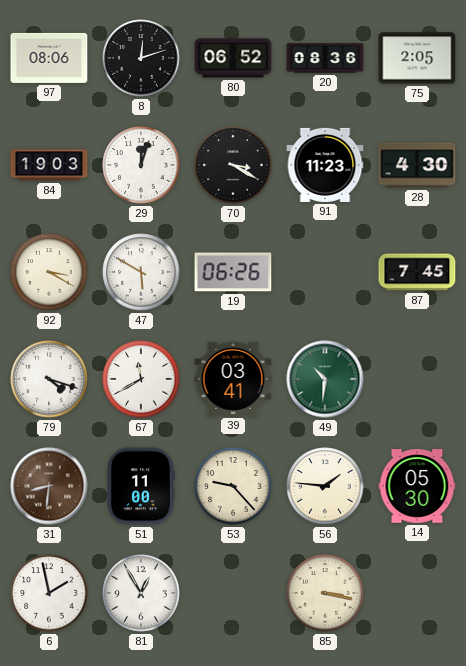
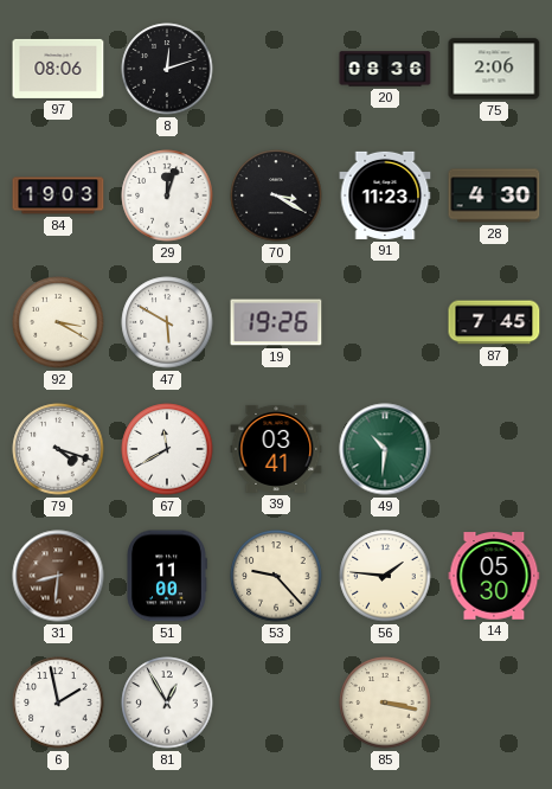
80: 06:52 -> none (233, 58)
75: 2:05 -> 2:06 (494, 69)
19: 06:26 -> 19:26 (276, 322)
